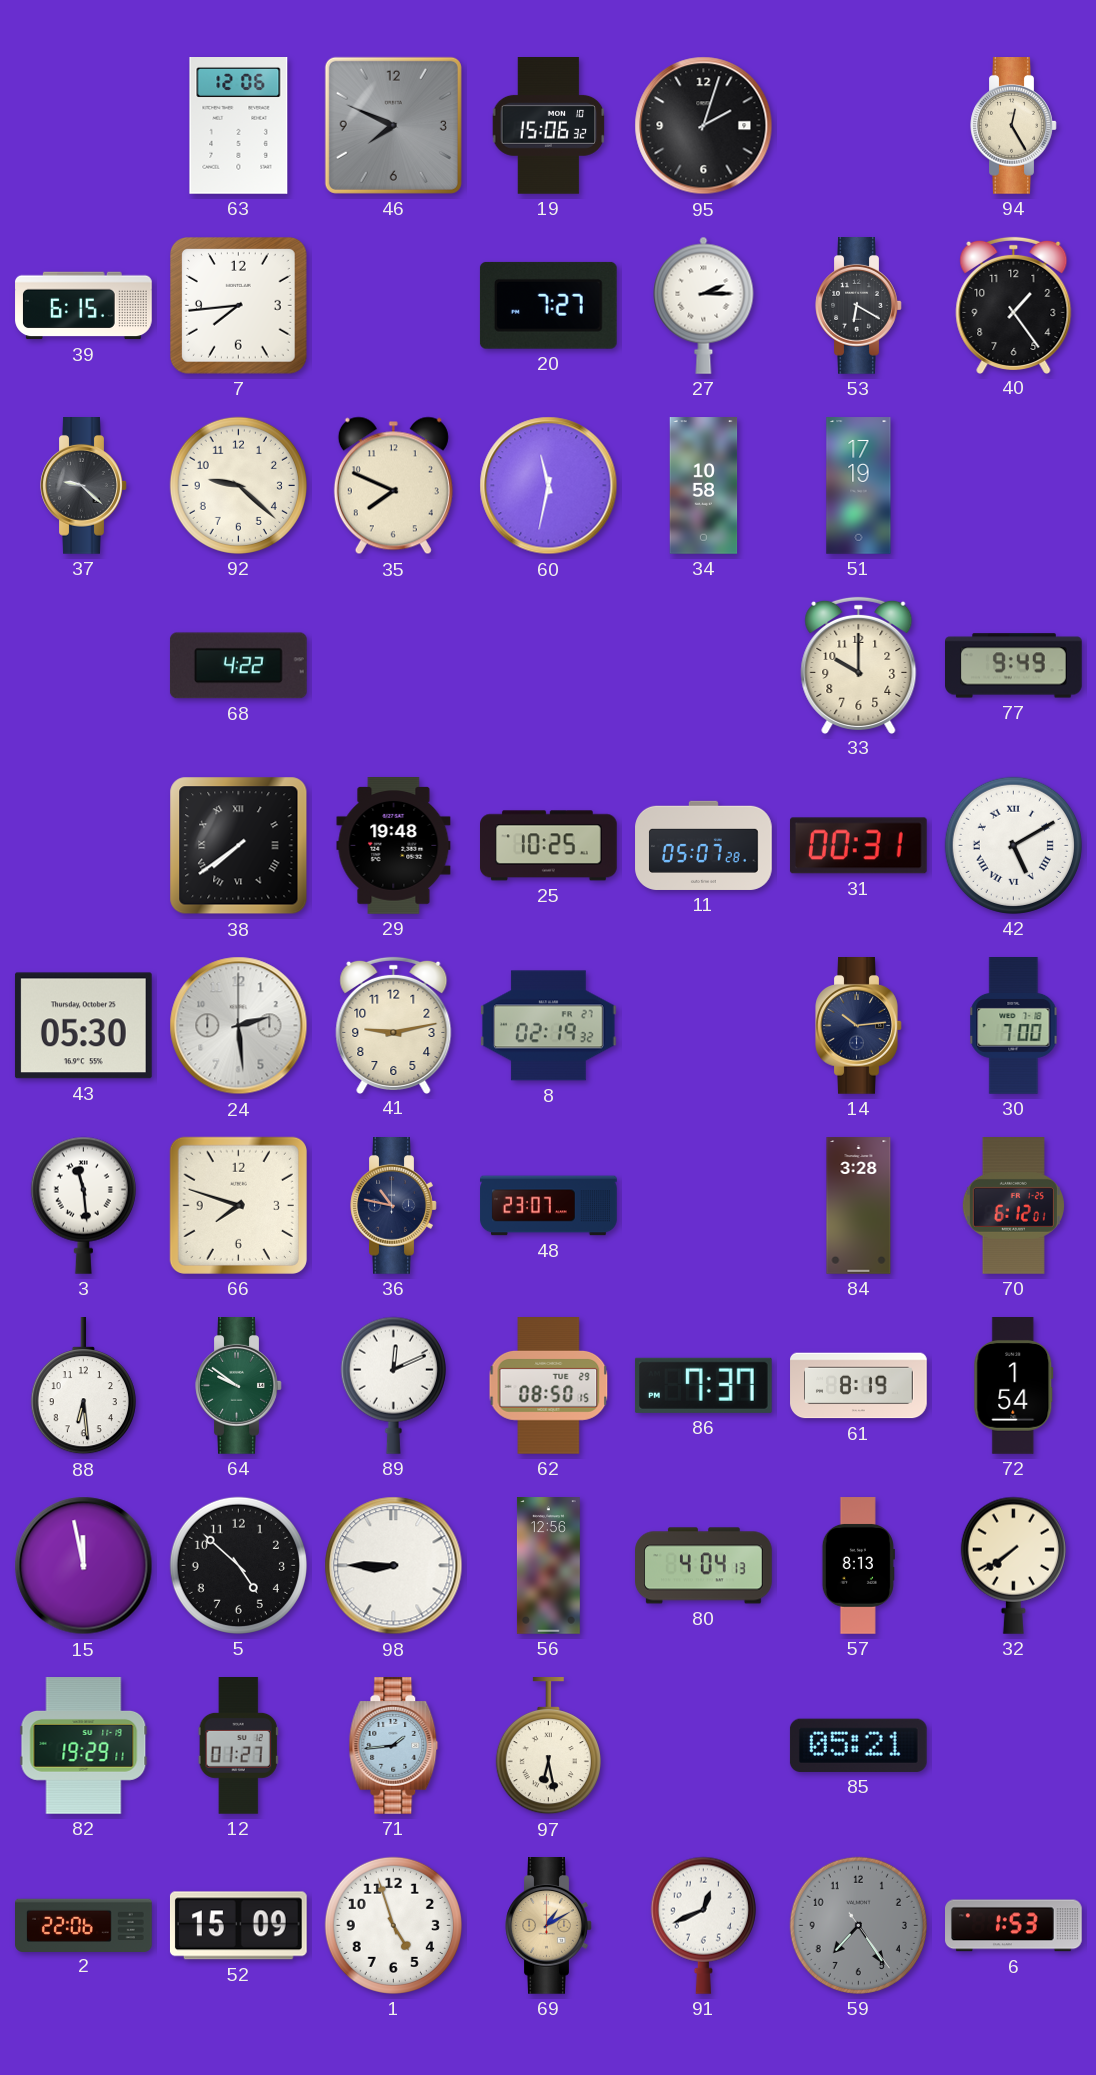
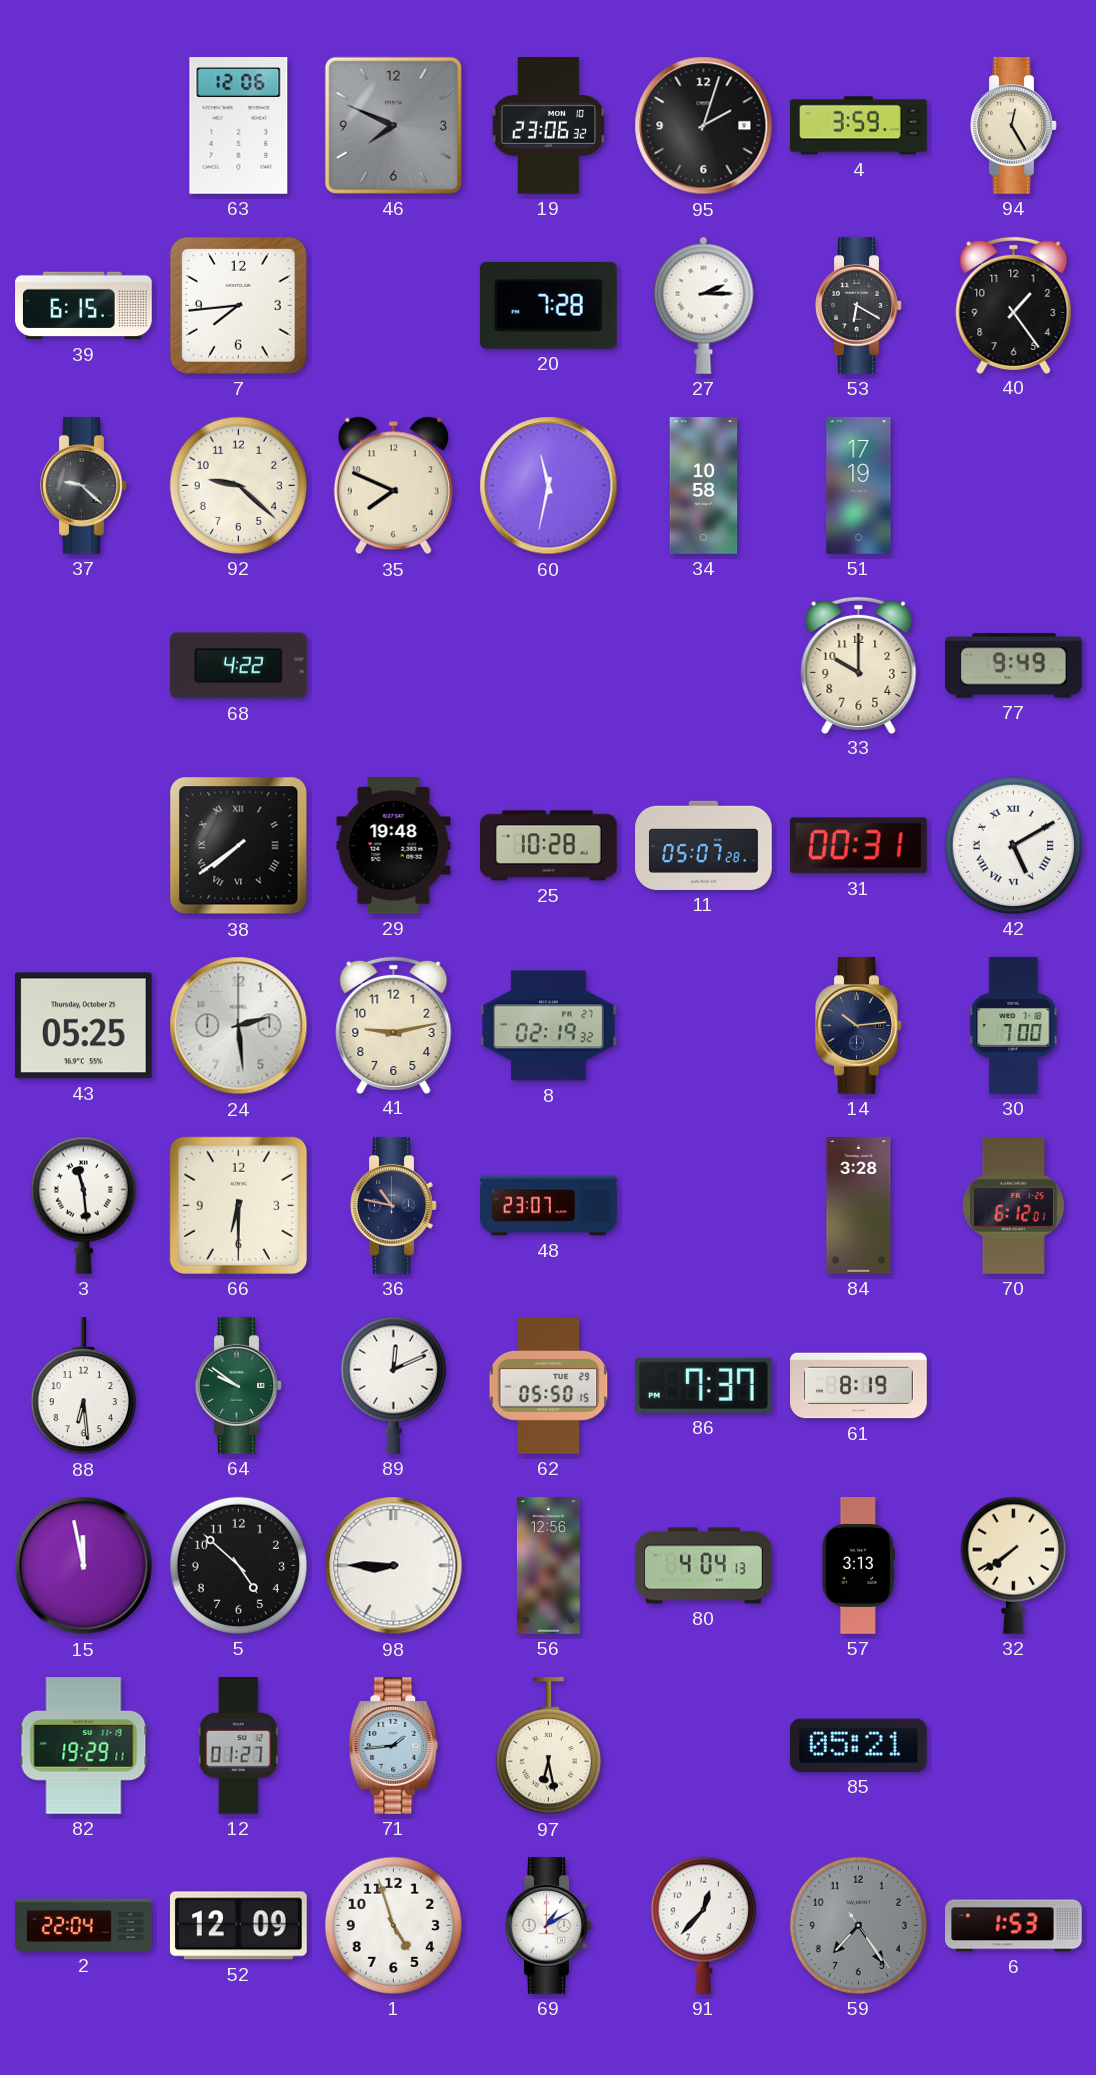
19: 15:06 -> 23:06 (549, 126)
4: none -> 3:59 (859, 126)
20: 7:27 -> 7:28 (548, 305)
25: 10:25 -> 10:28 (549, 846)
43: 05:30 -> 05:25 (83, 1026)
66: 7:48 -> 6:30 (238, 1205)
62: 08:50 -> 05:50 (549, 1386)
72: 1:54 -> none (1014, 1386)
57: 8:13 -> 3:13 (858, 1566)
2: 22:06 -> 22:04 (84, 1925)
52: 15:09 -> 12:09 (238, 1926)
69 dial: champagne -> white (549, 1926)
91: 12:41 -> 12:37 (703, 1925)
